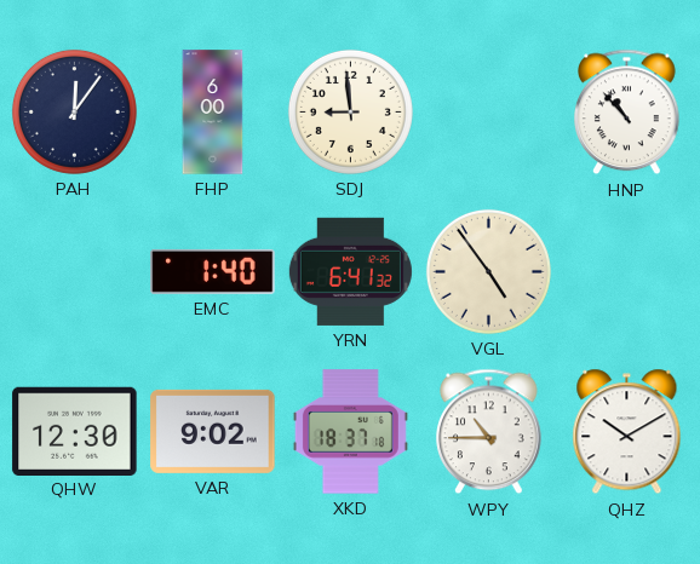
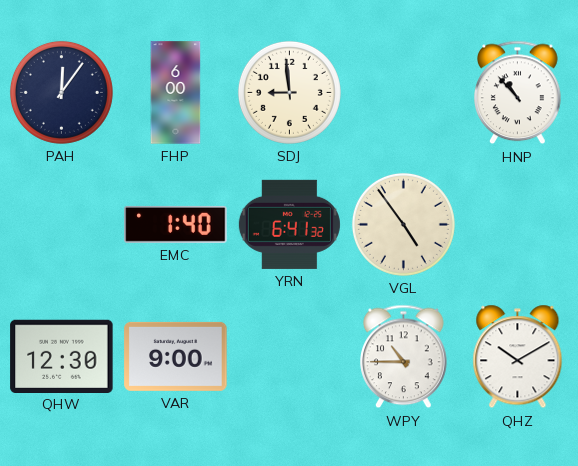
VAR: 9:02 -> 9:00 (176, 356)
XKD: 18:37 -> none (350, 432)
